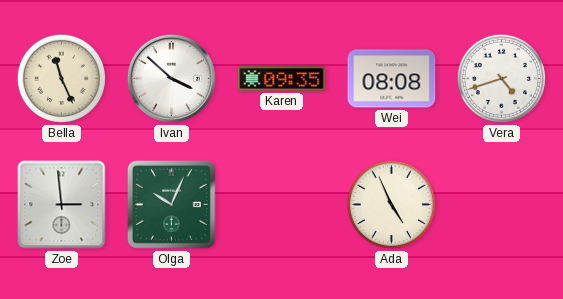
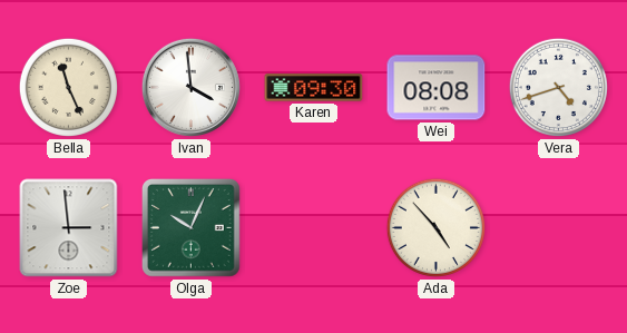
Ivan: 3:52 -> 3:59 (190, 87)
Karen: 09:35 -> 09:30 (314, 88)
Ada: 4:56 -> 4:53 (435, 227)
